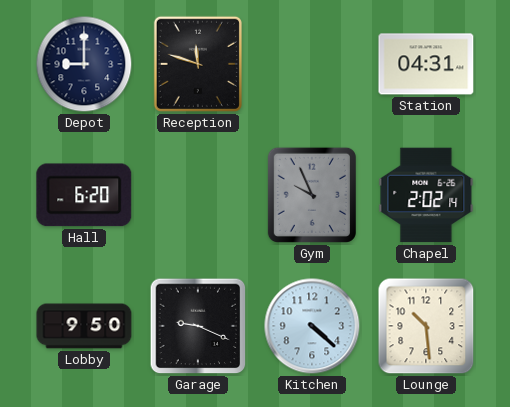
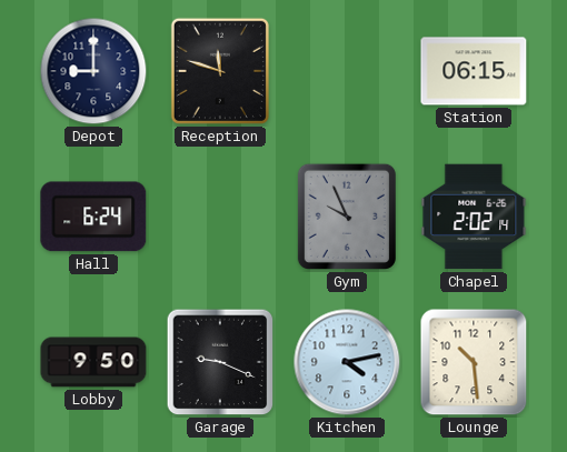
Station: 04:31 -> 06:15 (474, 71)
Hall: 6:20 -> 6:24 (93, 217)
Kitchen: 4:22 -> 4:13 (347, 362)
